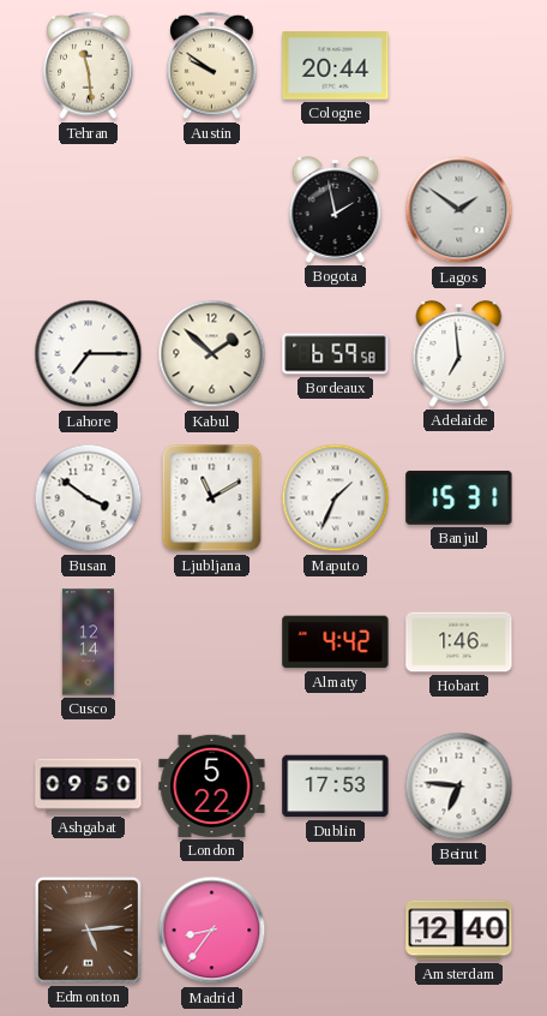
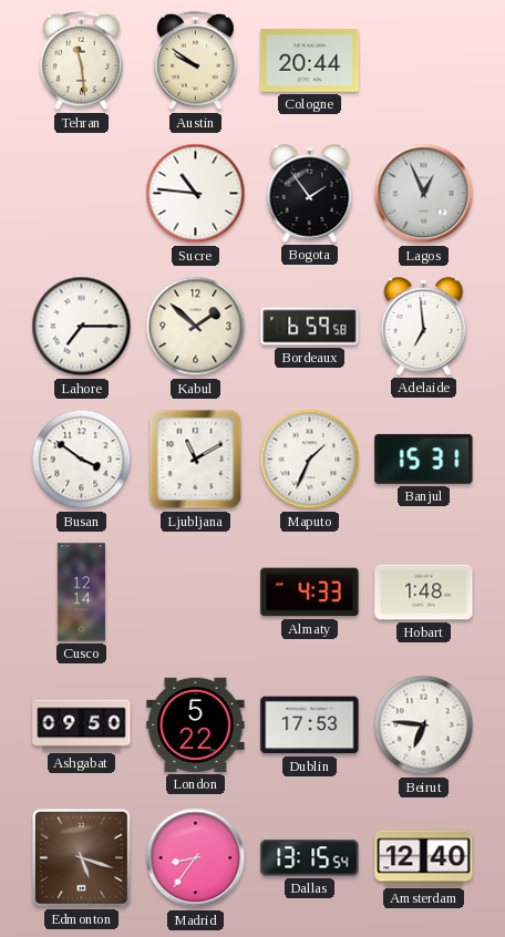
Sucre: none -> 10:46 (196, 194)
Bogota: 1:58 -> 1:54 (310, 194)
Lagos: 1:51 -> 12:56 (424, 194)
Almaty: 4:42 -> 4:33 (310, 593)
Hobart: 1:46 -> 1:48 (424, 593)
Edmonton: 5:14 -> 5:18 (81, 857)
Dallas: none -> 13:15 (310, 858)
